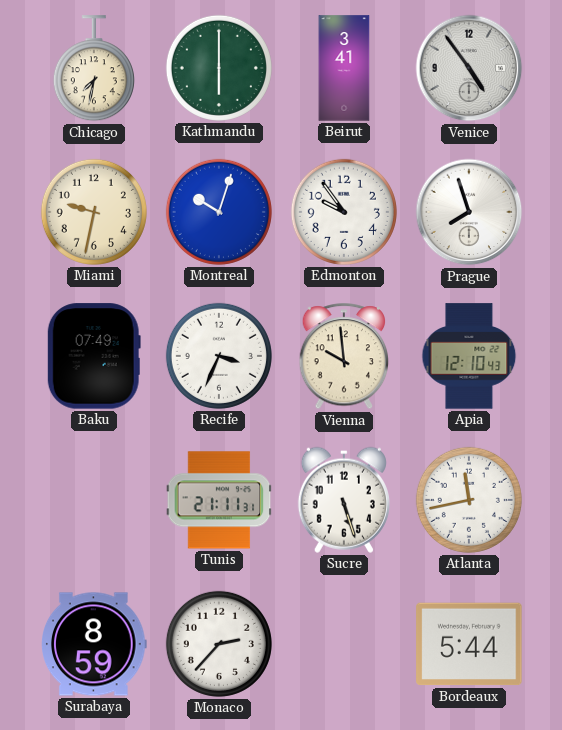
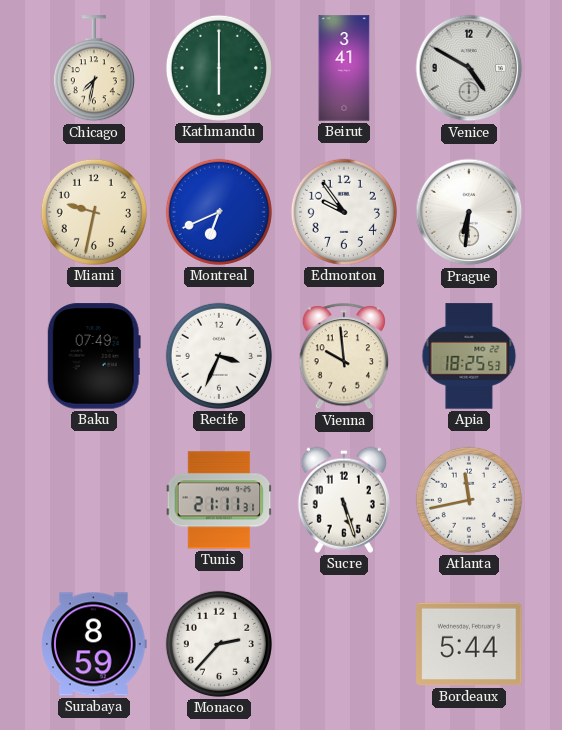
Venice: 4:54 -> 4:50 (469, 68)
Montreal: 10:03 -> 6:41 (219, 212)
Prague: 7:57 -> 6:31 (469, 212)
Apia: 12:10 -> 18:25 (469, 356)
